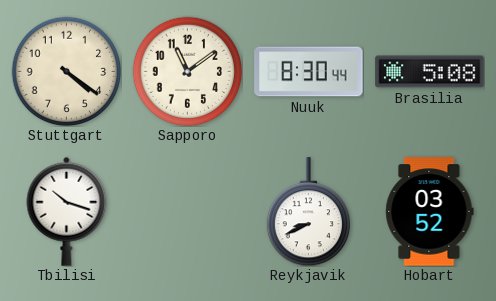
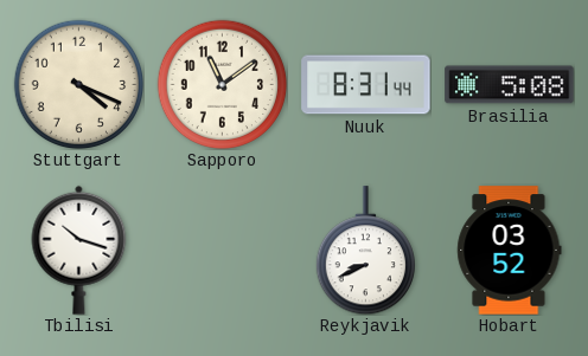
Stuttgart: 4:21 -> 4:19 (78, 84)
Nuuk: 8:30 -> 8:31 (366, 85)
